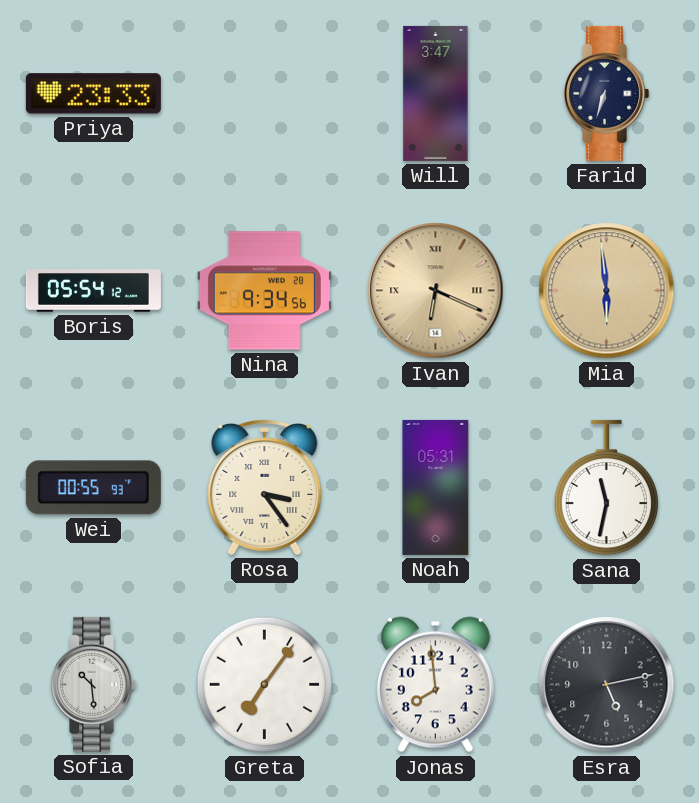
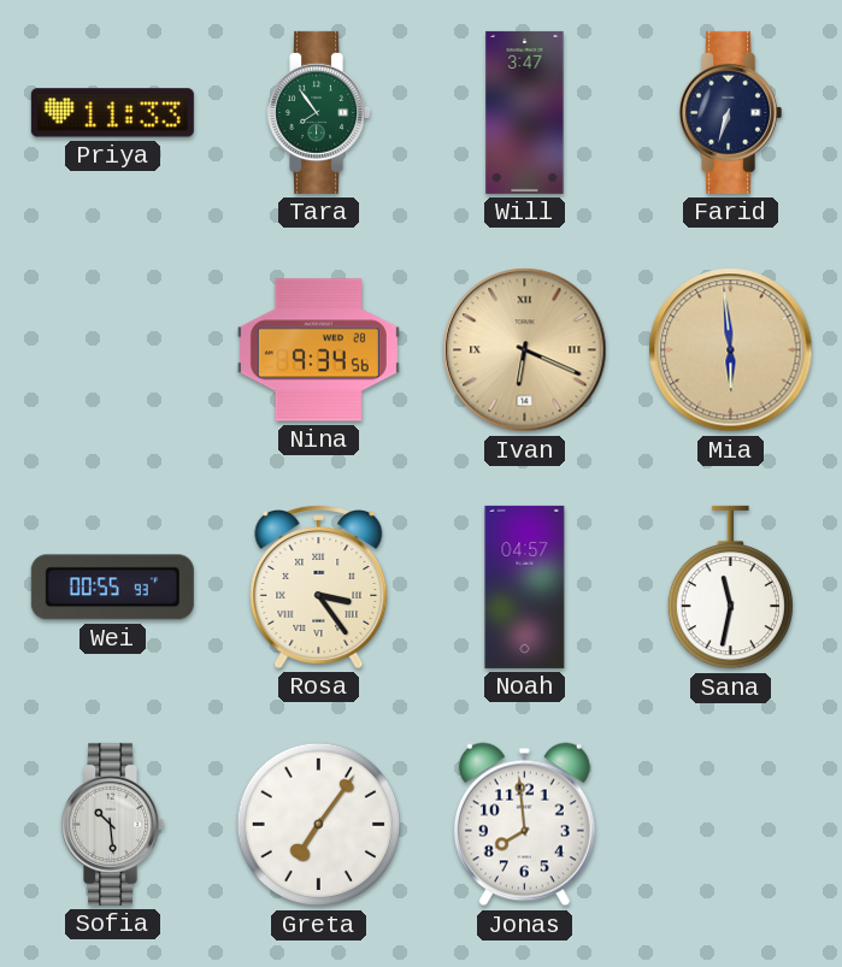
Priya: 23:33 -> 11:33 (112, 113)
Tara: none -> 7:54 (319, 112)
Boris: 05:54 -> none (93, 291)
Noah: 05:31 -> 04:57 (525, 586)
Esra: 5:13 -> none (607, 685)
